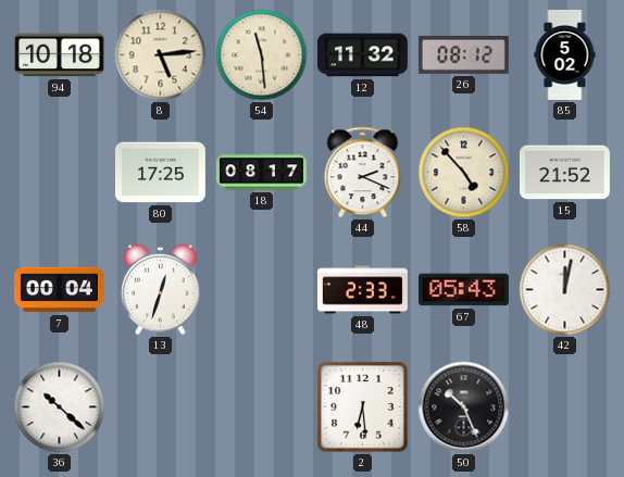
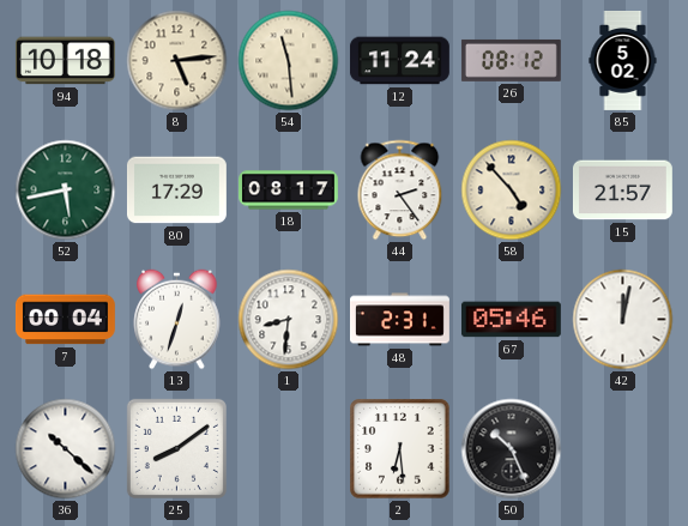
12: 11:32 -> 11:24 (399, 61)
52: none -> 5:43 (66, 191)
80: 17:25 -> 17:29 (176, 191)
44: 2:19 -> 2:24 (400, 191)
15: 21:52 -> 21:57 (622, 191)
1: none -> 8:31 (289, 320)
48: 2:33 -> 2:31 (400, 320)
67: 05:43 -> 05:46 (511, 320)
25: none -> 8:09 (176, 448)
